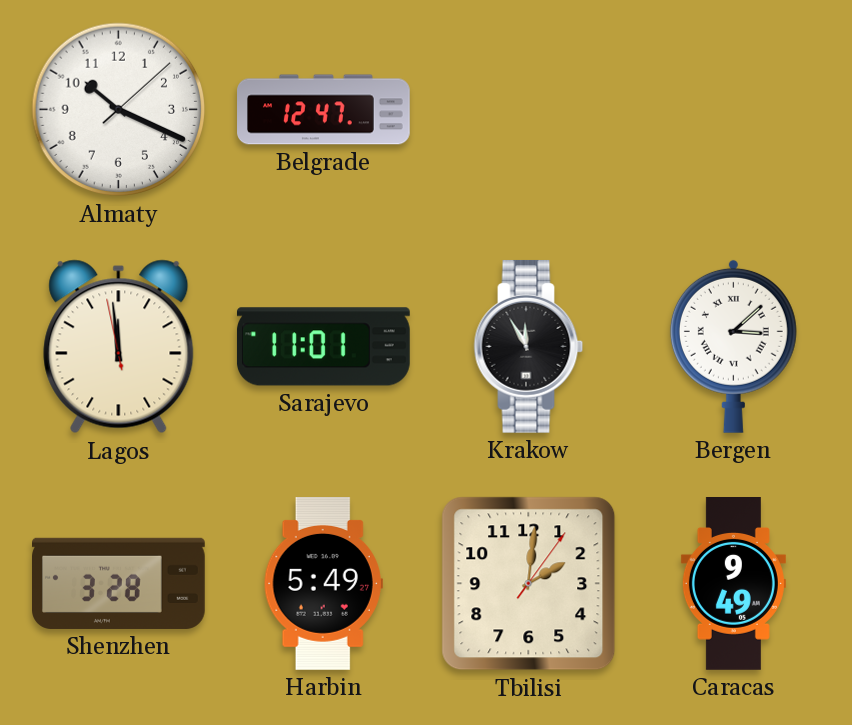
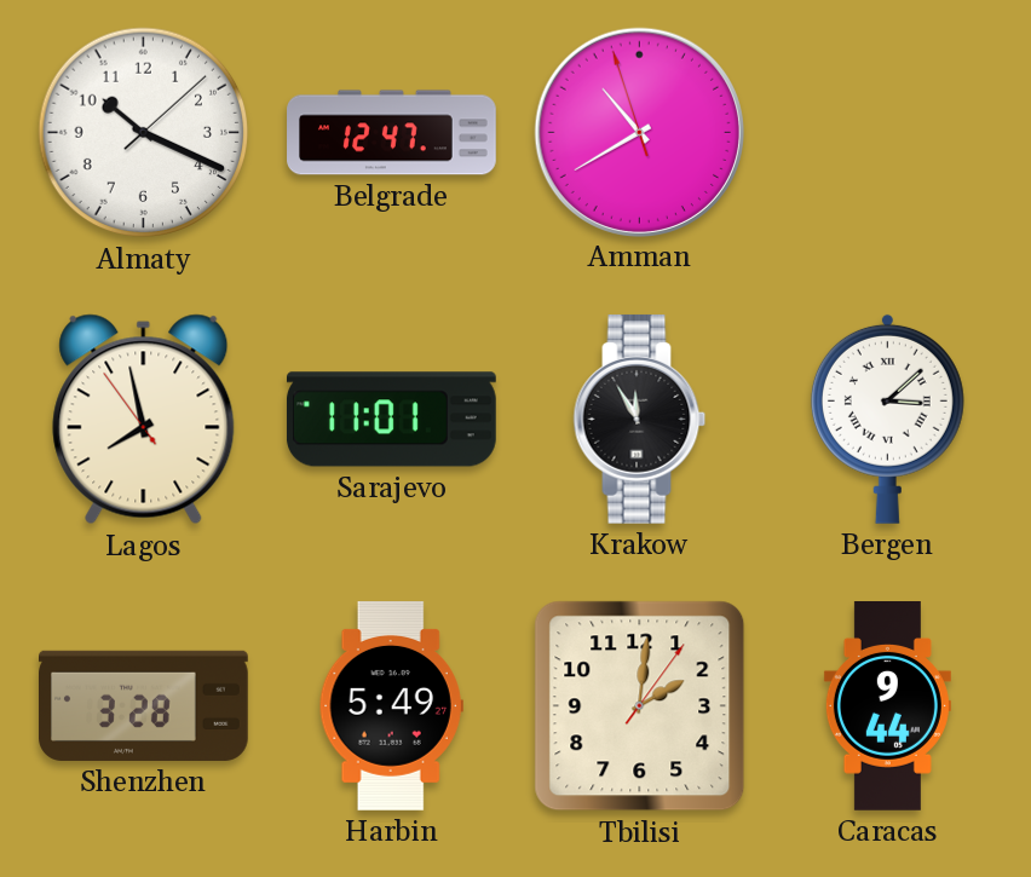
Amman: none -> 10:39 (639, 132)
Lagos: 11:58 -> 7:57 (144, 420)
Caracas: 9:49 -> 9:44 (887, 706)
